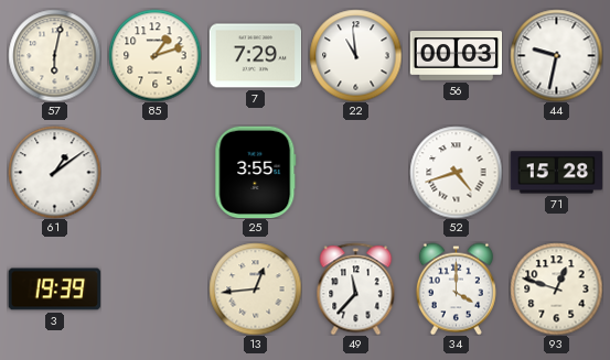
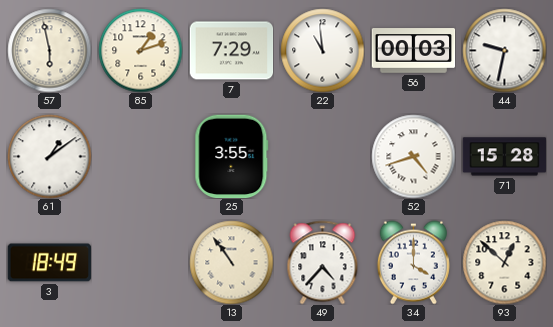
57: 6:02 -> 5:58 (49, 50)
3: 19:39 -> 18:49 (49, 263)
13: 12:44 -> 10:54 (231, 262)
49: 11:37 -> 4:37 (323, 262)
93: 12:48 -> 12:52 (504, 262)
